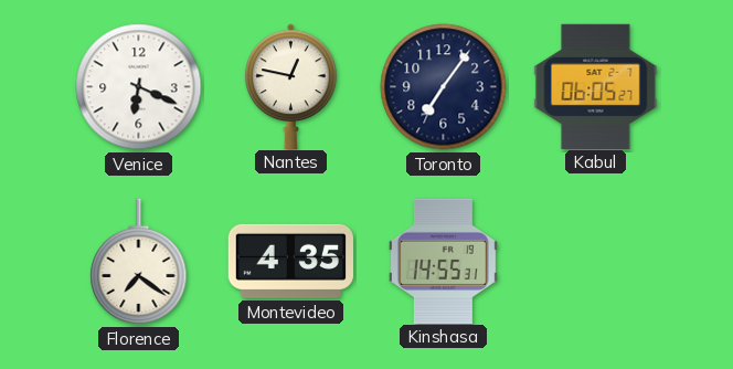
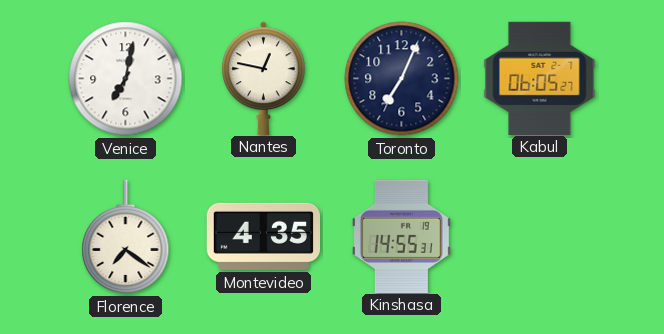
Venice: 6:19 -> 7:02 (126, 79)
Toronto: 7:06 -> 7:04 (402, 79)
